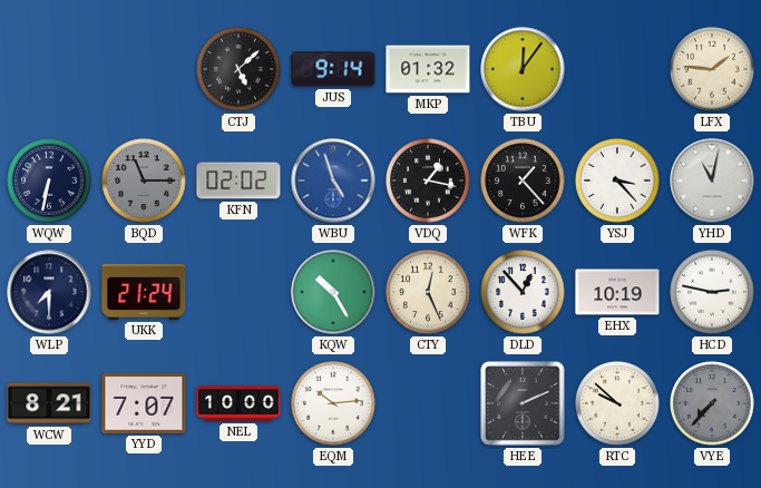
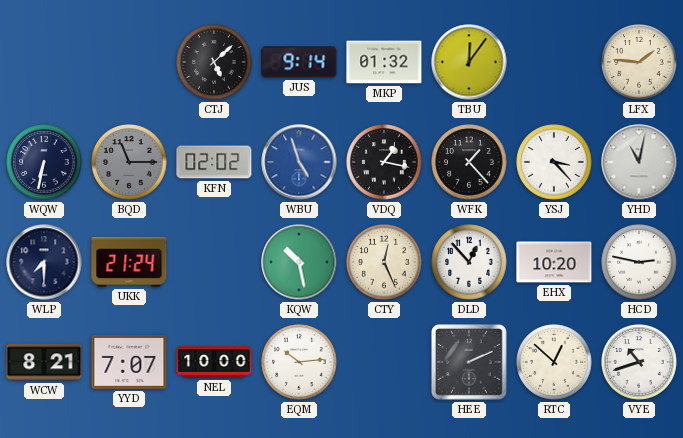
KQW: 10:25 -> 10:28 (299, 262)
EHX: 10:19 -> 10:20 (554, 262)
RTC: 9:52 -> 12:52 (554, 362)
VYE: 7:37 -> 10:42 (639, 362)
VYE dial: grey -> white (639, 362)
